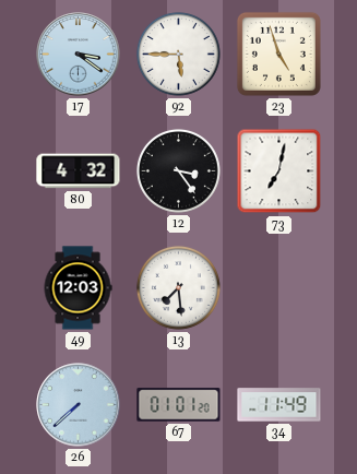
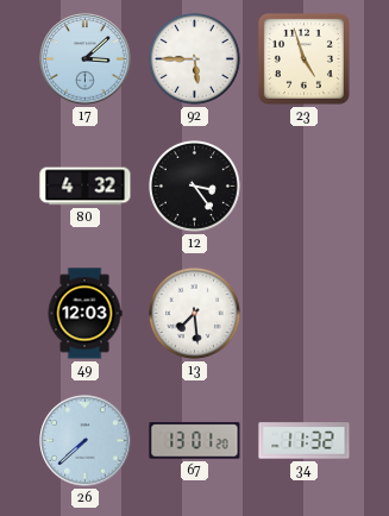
17: 3:21 -> 3:08 (86, 59)
73: 7:02 -> none (279, 171)
67: 01:01 -> 13:01 (195, 441)
34: 11:49 -> 11:32 (305, 441)
